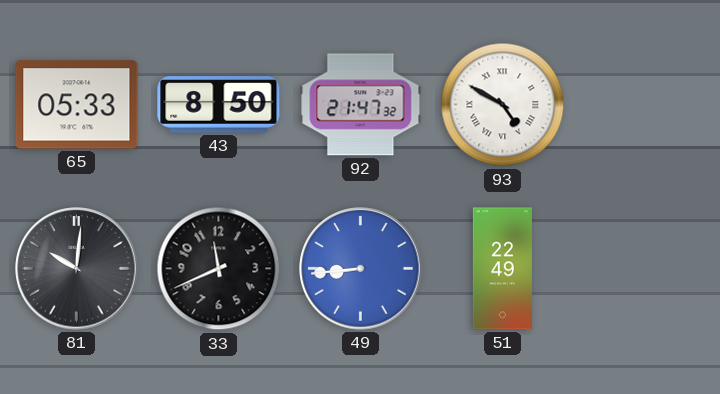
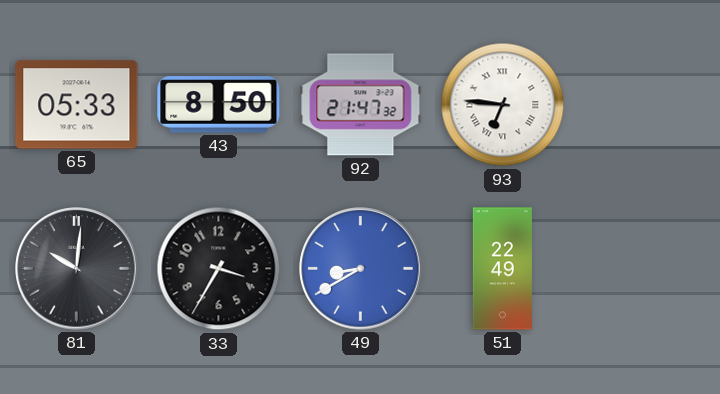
93: 4:50 -> 6:46 (503, 105)
33: 11:41 -> 3:35 (219, 269)
49: 8:44 -> 8:40 (361, 269)
